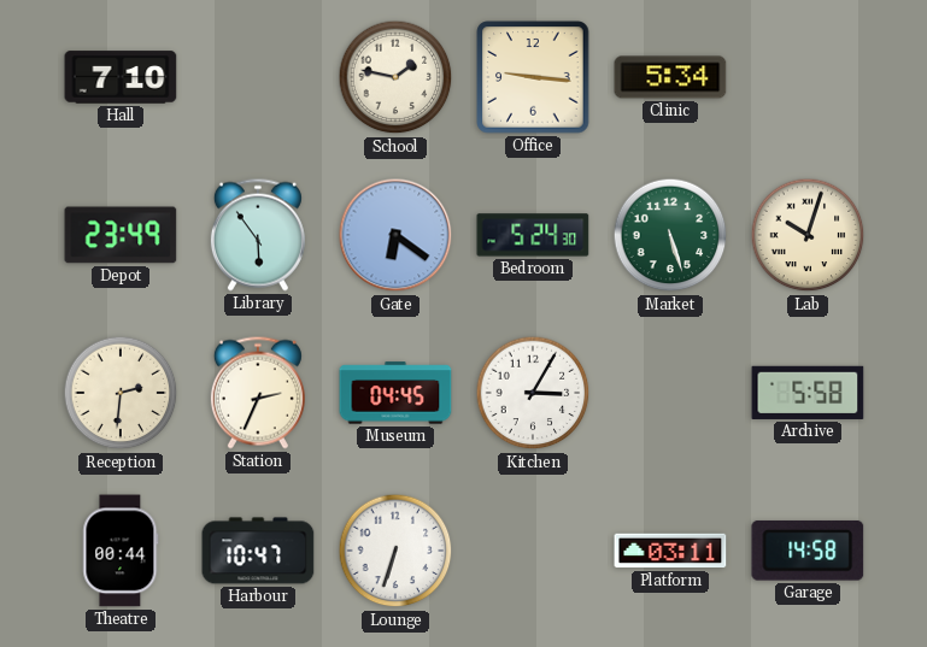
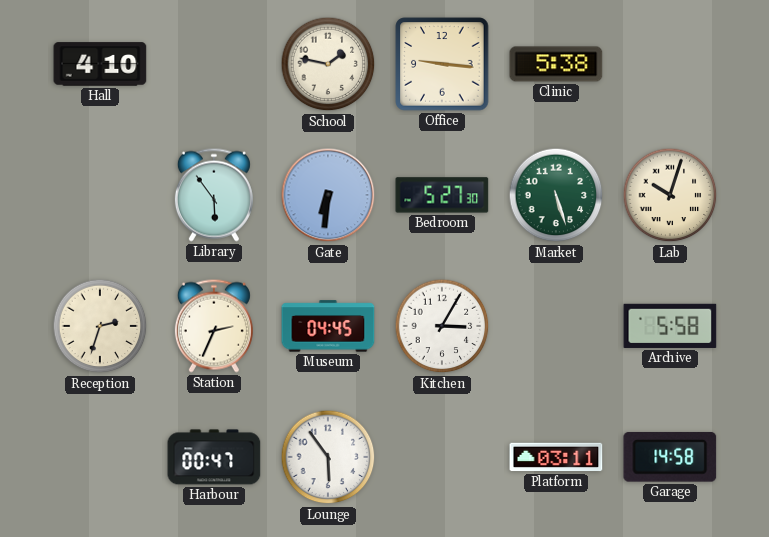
Hall: 7:10 -> 4:10 (100, 64)
Clinic: 5:34 -> 5:38 (556, 64)
Depot: 23:49 -> none (121, 235)
Gate: 6:21 -> 6:31 (328, 195)
Bedroom: 5:24 -> 5:27 (442, 195)
Reception: 2:31 -> 2:33 (100, 326)
Theatre: 00:44 -> none (121, 551)
Harbour: 10:47 -> 00:47 (214, 457)
Lounge: 6:33 -> 5:54 (328, 457)
